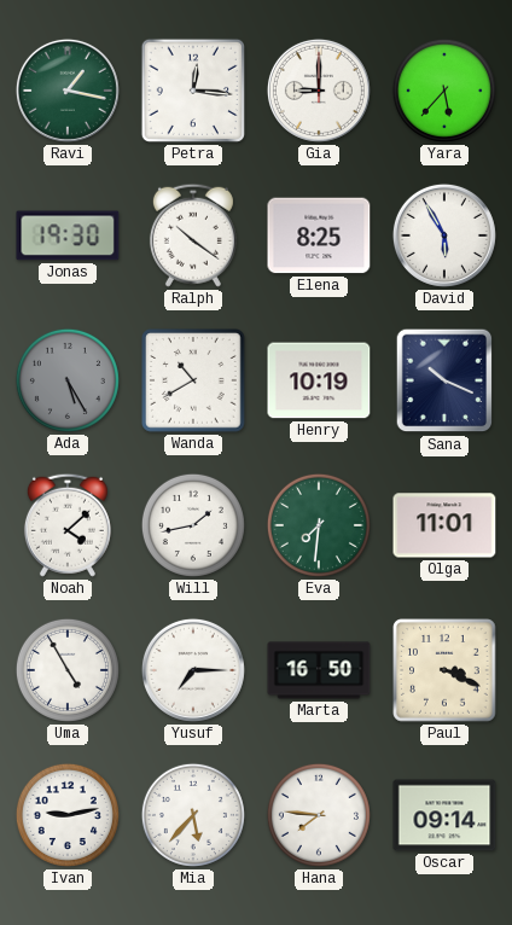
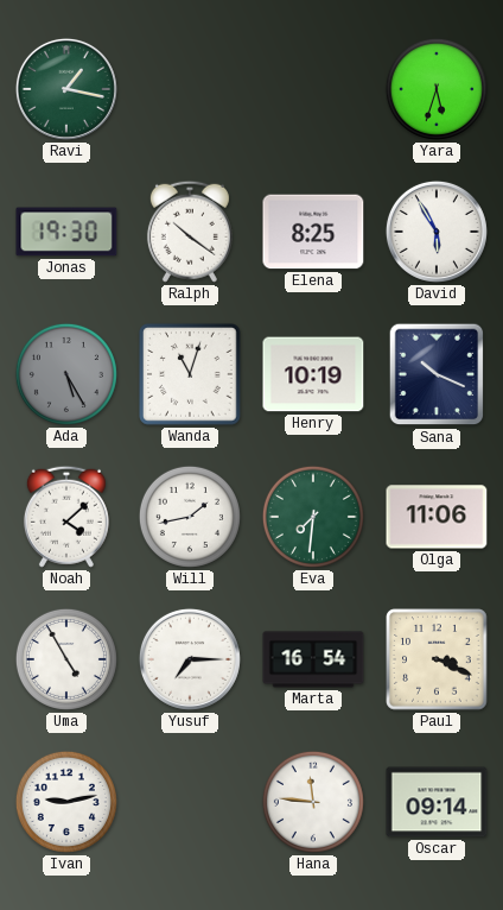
Petra: 12:16 -> none (193, 91)
Gia: 9:00 -> none (319, 91)
Yara: 5:37 -> 5:33 (437, 89)
Wanda: 10:40 -> 11:03 (190, 374)
Olga: 11:01 -> 11:06 (437, 517)
Marta: 16:50 -> 16:54 (313, 659)
Mia: 5:37 -> none (193, 815)
Hana: 7:46 -> 11:46 (313, 802)
